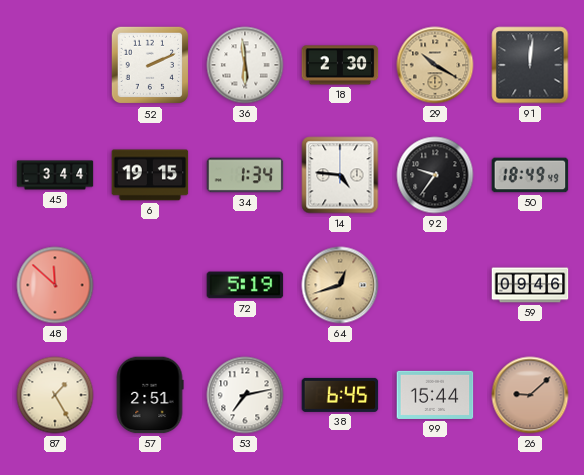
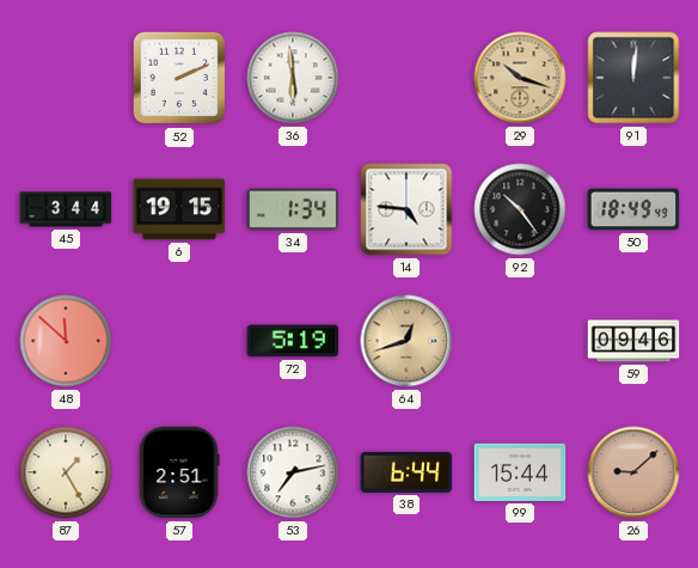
18: 2:30 -> none (340, 65)
29: 10:20 -> 10:18 (520, 78)
92: 9:36 -> 10:24 (520, 209)
38: 6:45 -> 6:44 (406, 472)
